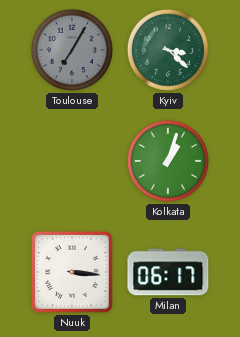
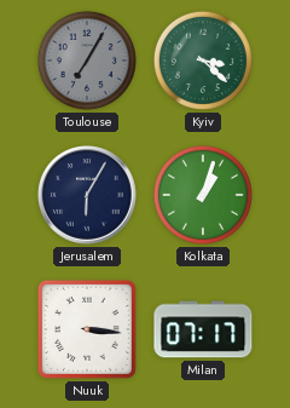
Jerusalem: none -> 6:05 (88, 196)
Milan: 06:17 -> 07:17 (203, 329)
